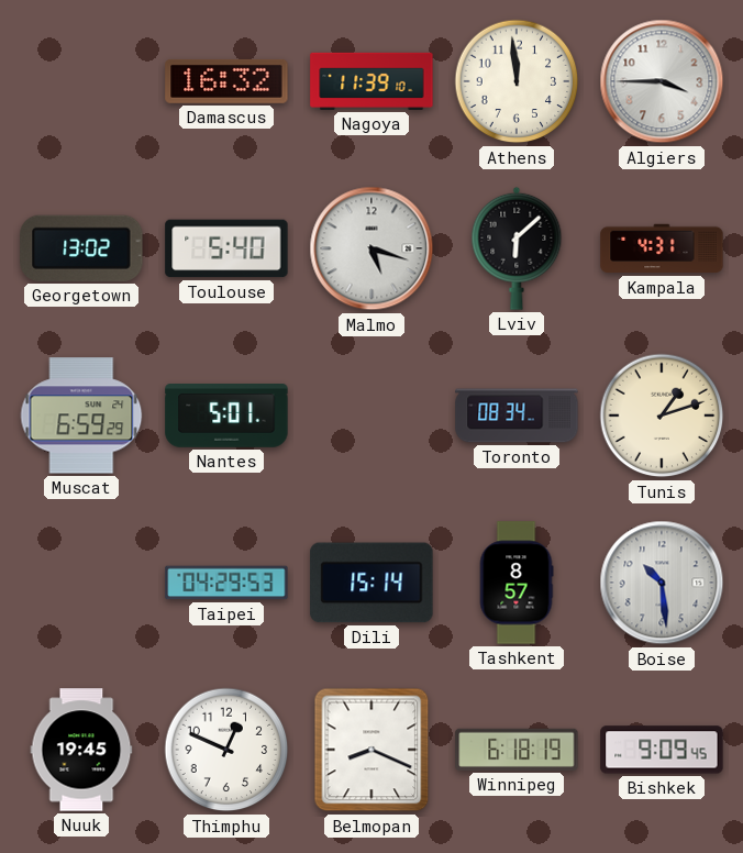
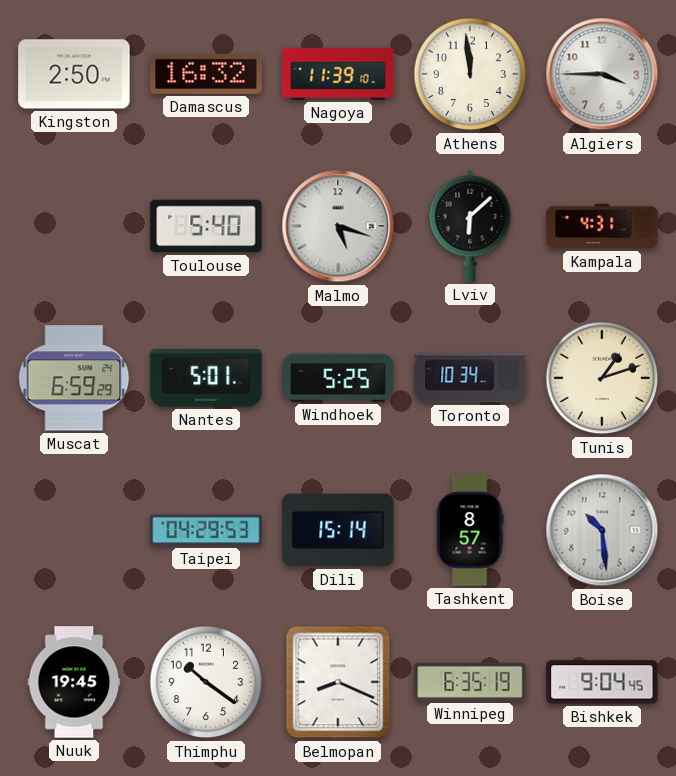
Kingston: none -> 2:50 (74, 74)
Georgetown: 13:02 -> none (81, 248)
Windhoek: none -> 5:25 (338, 378)
Toronto: 08:34 -> 10:34 (470, 378)
Thimphu: 12:49 -> 10:21 (206, 682)
Winnipeg: 6:18 -> 6:35 (470, 682)
Bishkek: 9:09 -> 9:04 (602, 682)
